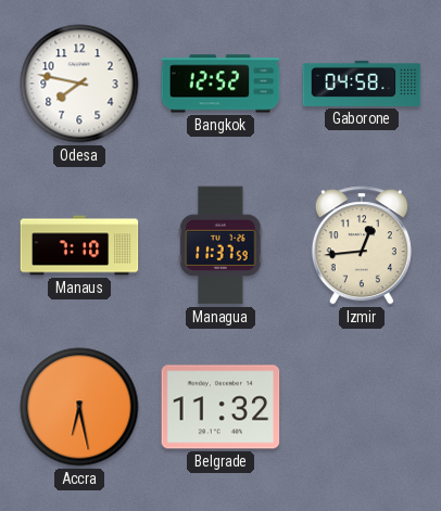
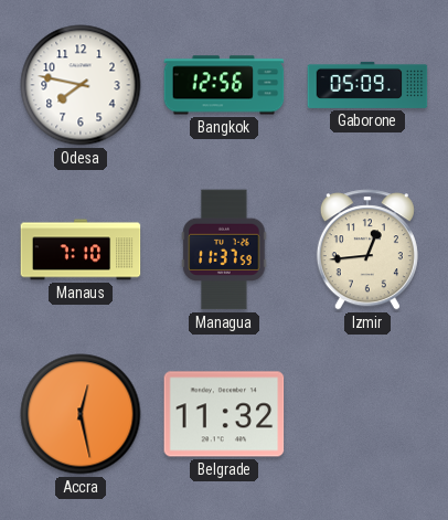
Bangkok: 12:52 -> 12:56 (224, 85)
Gaborone: 04:58 -> 05:09 (367, 85)
Accra: 6:28 -> 12:28 (81, 414)
